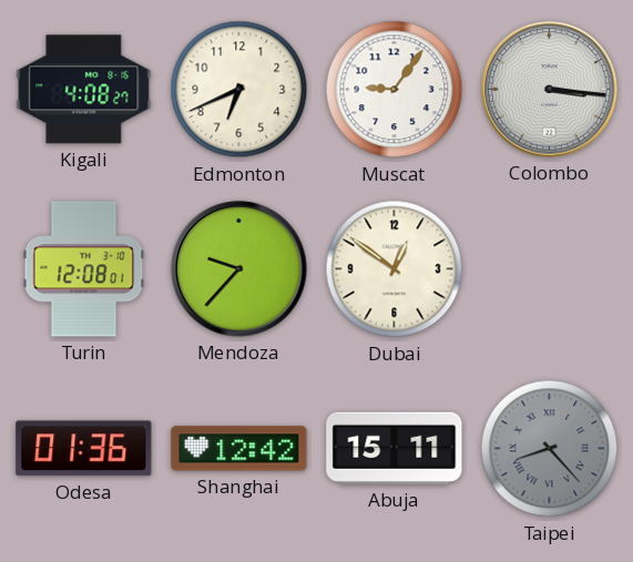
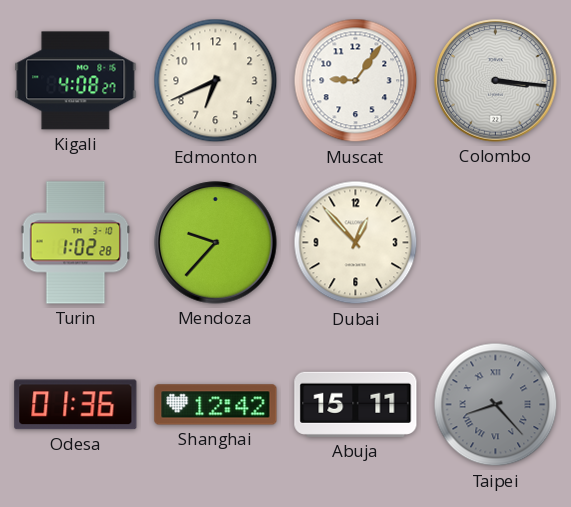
Turin: 12:08 -> 1:02 (76, 243)
Dubai: 12:51 -> 12:53 (356, 243)
